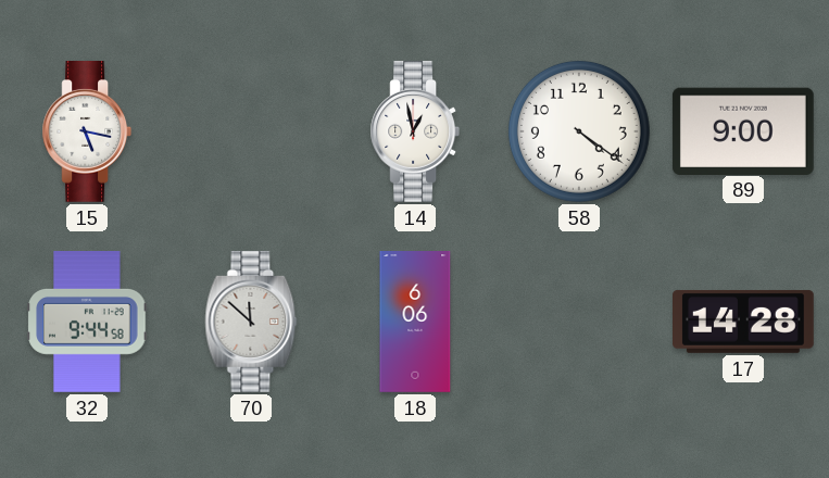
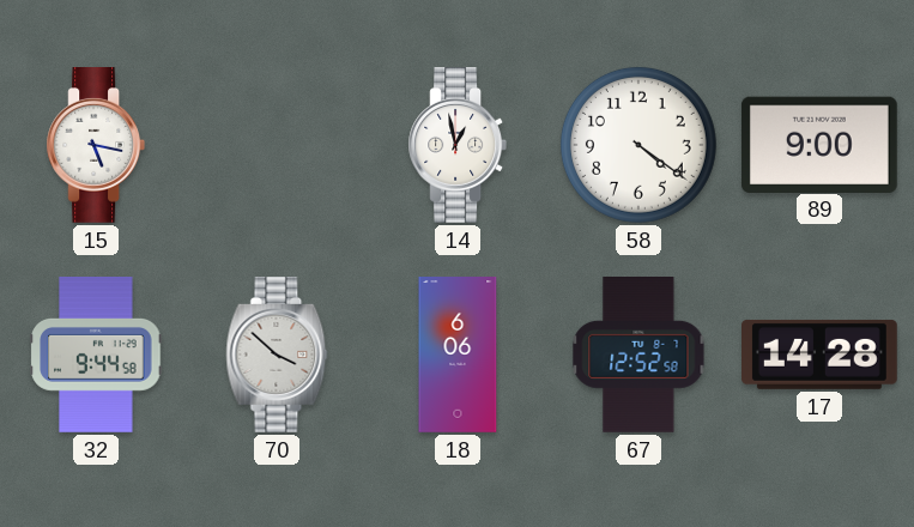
70: 11:52 -> 3:52 (277, 356)
67: none -> 12:52 (638, 356)
